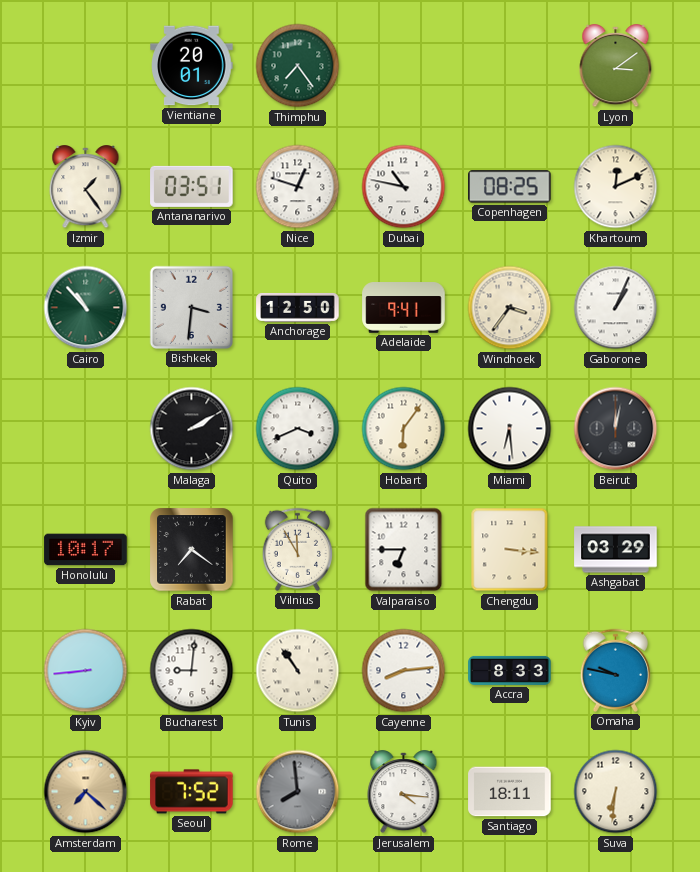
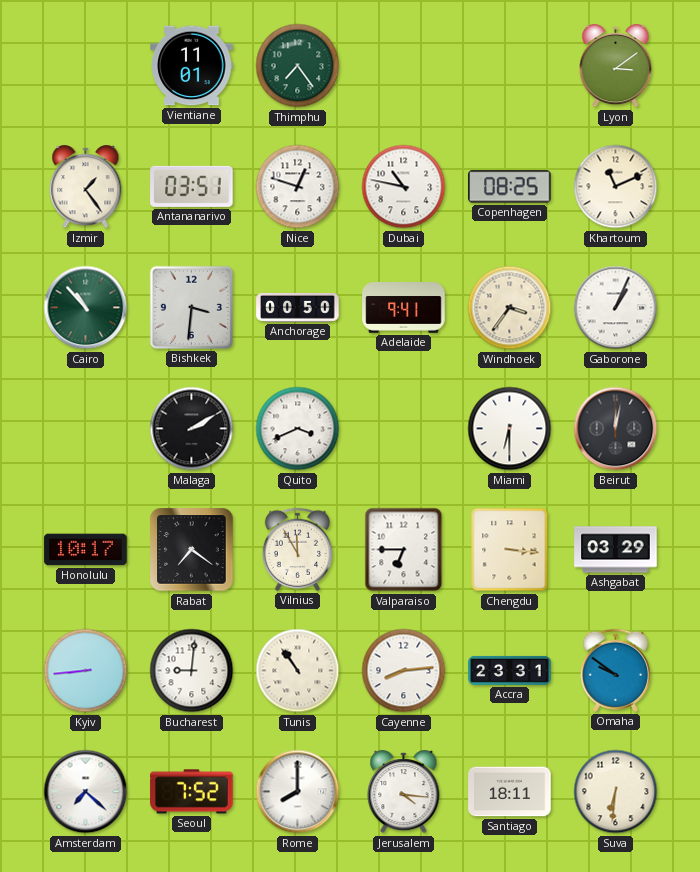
Vientiane: 20:01 -> 11:01 (192, 66)
Khartoum: 12:11 -> 11:11 (616, 187)
Anchorage: 12:50 -> 00:50 (298, 308)
Hobart: 6:06 -> none (404, 429)
Miami: 6:29 -> 6:30 (510, 429)
Accra: 8:33 -> 23:31 (510, 670)
Omaha: 9:47 -> 9:51 (615, 670)
Amsterdam dial: champagne -> white (86, 792)
Rome: 7:59 -> 8:00 (298, 792)
Rome dial: grey -> white (298, 792)
